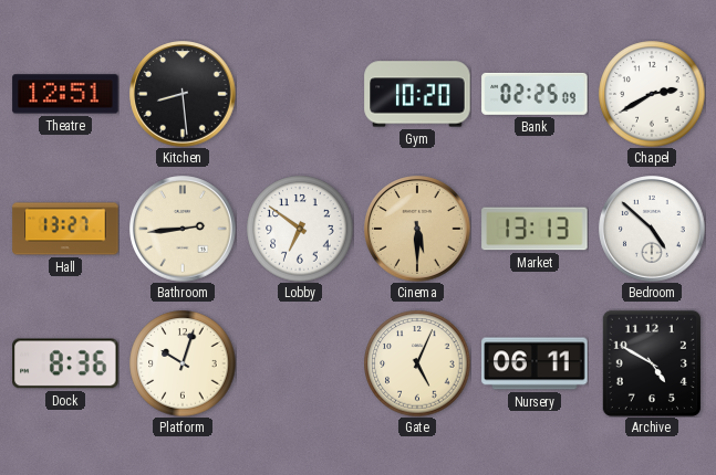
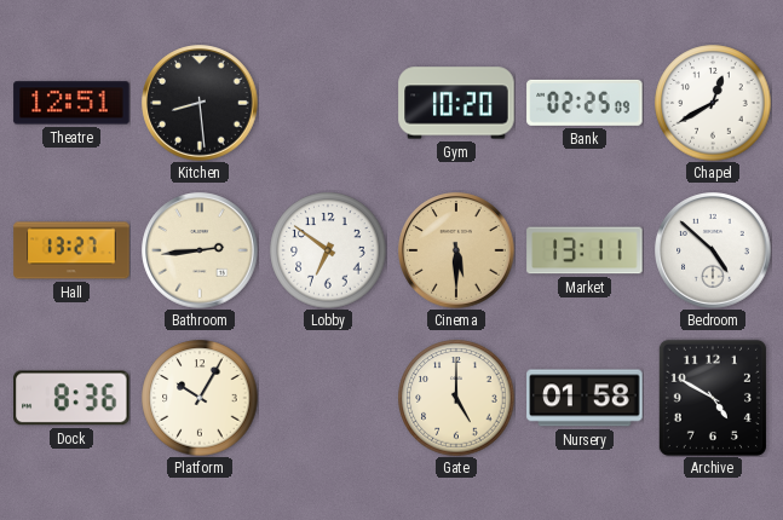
Chapel: 2:40 -> 12:40 (713, 103)
Market: 13:13 -> 13:11 (585, 250)
Platform: 10:03 -> 10:05 (200, 398)
Gate: 5:04 -> 5:00 (456, 398)
Nursery: 06:11 -> 01:58 (585, 398)
